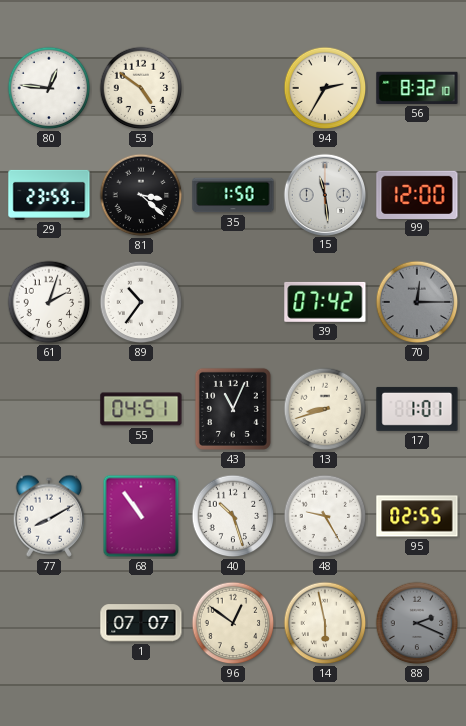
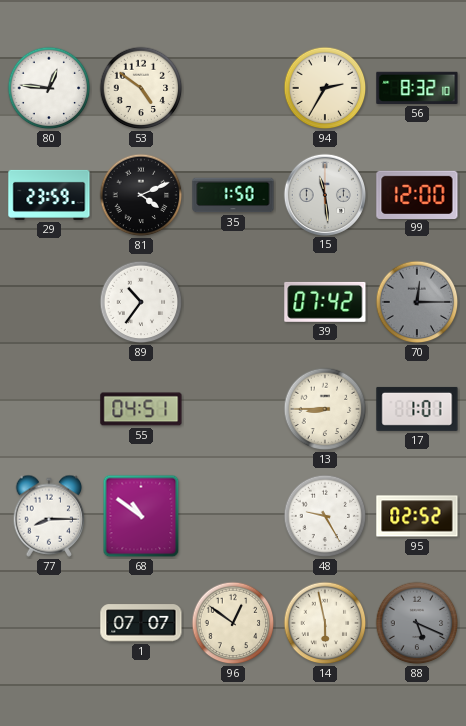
81: 3:22 -> 4:11 (141, 195)
61: 2:03 -> none (49, 302)
43: 11:04 -> none (233, 409)
13: 8:42 -> 8:45 (325, 409)
77: 8:10 -> 8:15 (49, 516)
68: 10:54 -> 10:51 (141, 516)
40: 10:27 -> none (233, 516)
95: 02:55 -> 02:52 (417, 516)
88: 2:19 -> 5:19 (417, 623)
